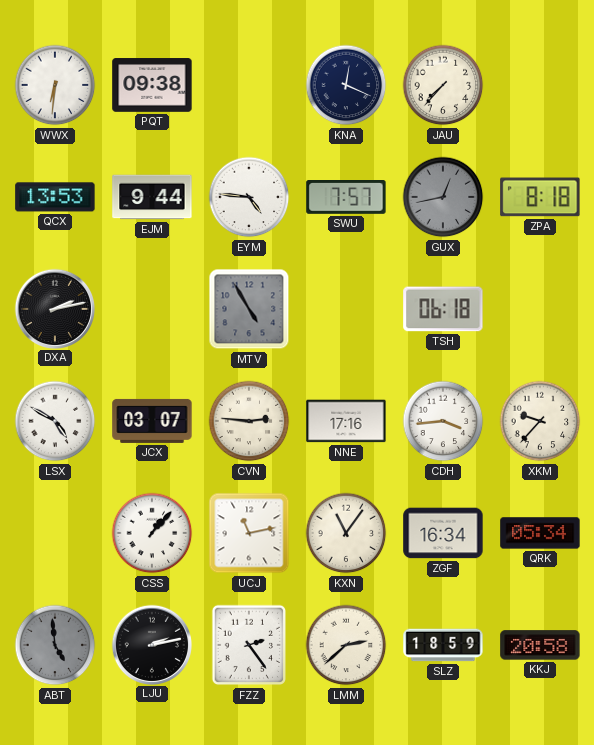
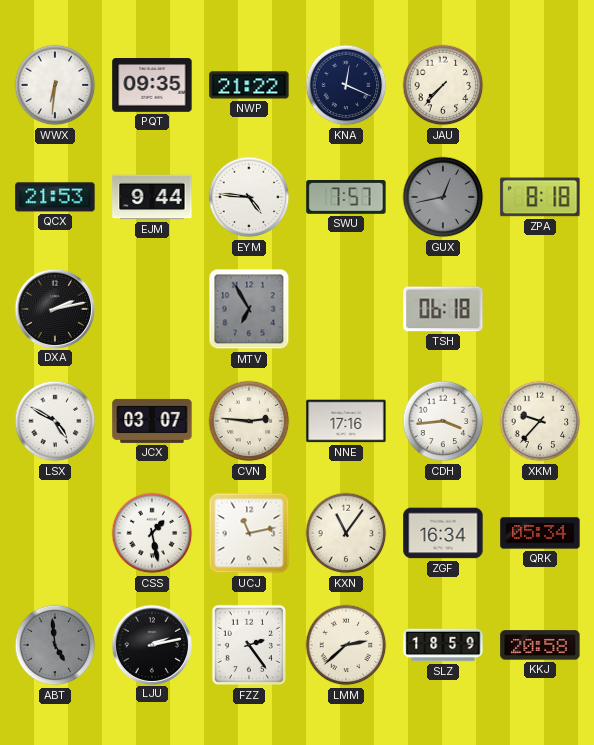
PQT: 09:38 -> 09:35 (152, 85)
NWP: none -> 21:22 (249, 85)
QCX: 13:53 -> 21:53 (55, 197)
MTV: 4:55 -> 6:55 (249, 309)
CSS: 1:07 -> 1:28 (152, 533)
